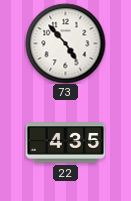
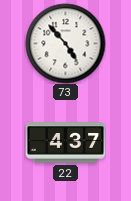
22: 4:35 -> 4:37 (65, 143)
